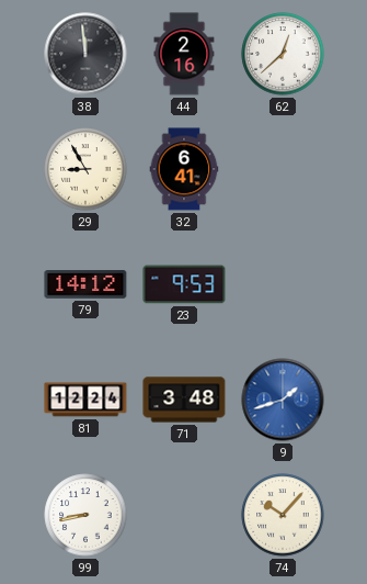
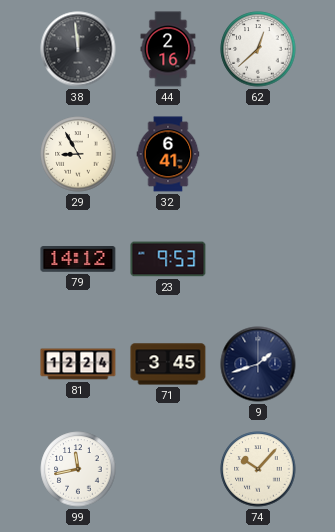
71: 3:48 -> 3:45 (168, 364)
9 dial: blue -> navy (258, 364)
99: 8:43 -> 11:43 (78, 469)
